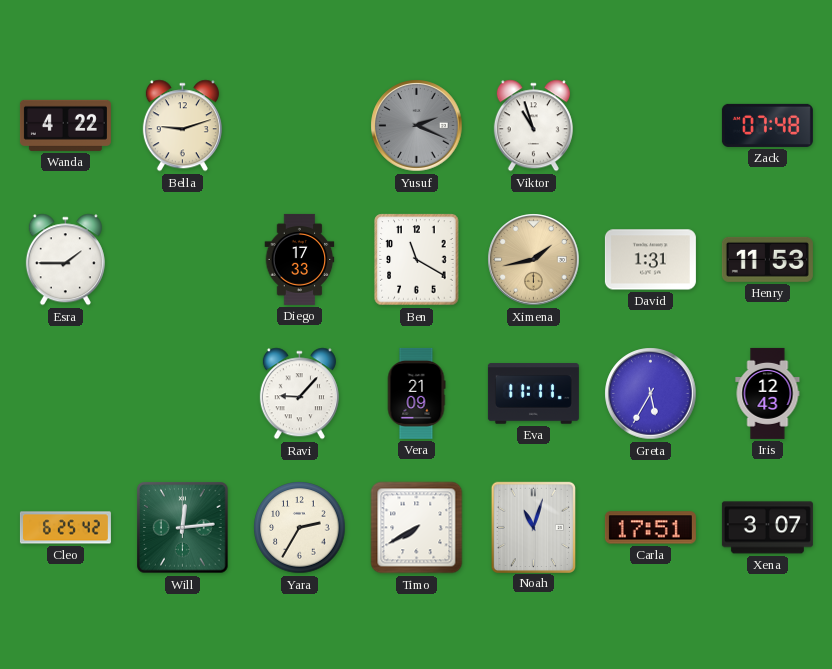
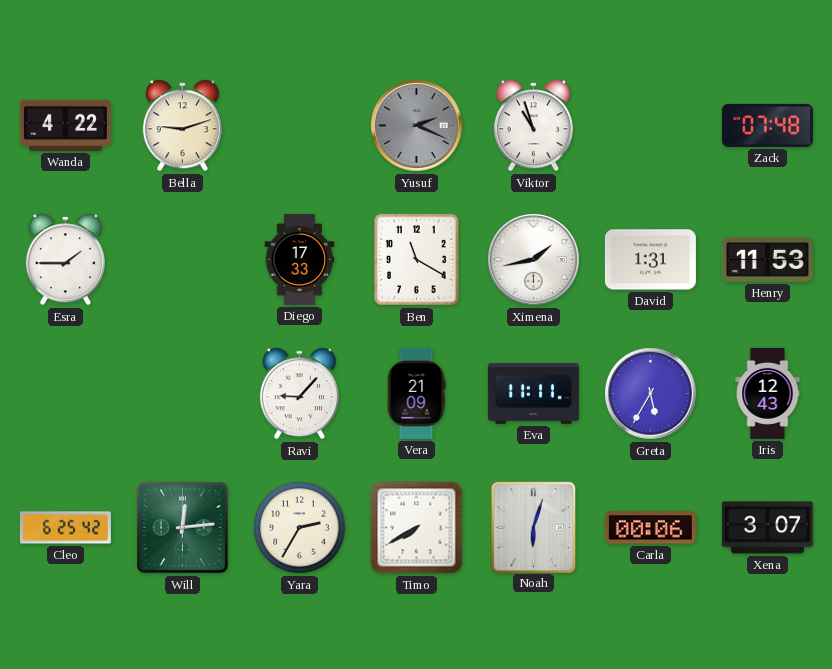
Ximena dial: champagne -> white (534, 260)
Noah: 11:03 -> 6:03 (533, 527)
Carla: 17:51 -> 00:06 (650, 528)
